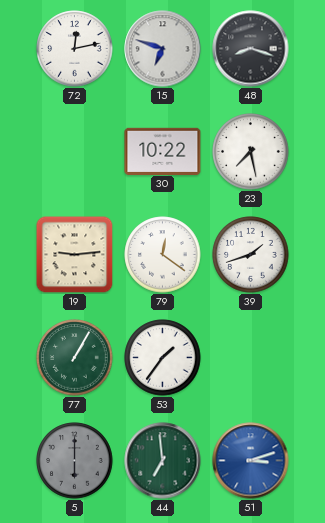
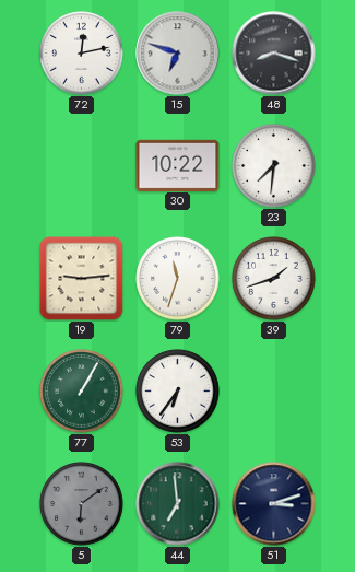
23: 7:28 -> 7:31 (274, 166)
79: 12:21 -> 11:33 (178, 279)
53: 1:36 -> 6:36 (178, 392)
5: 6:00 -> 6:09 (82, 504)
51 dial: blue -> navy (274, 504)
